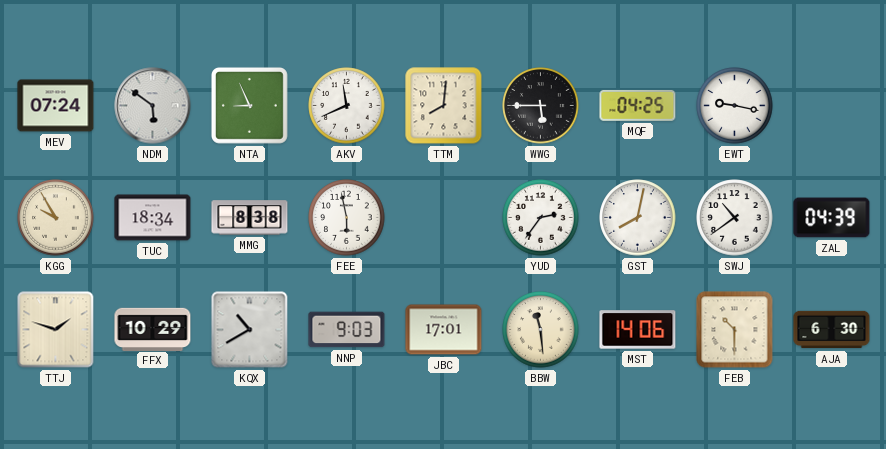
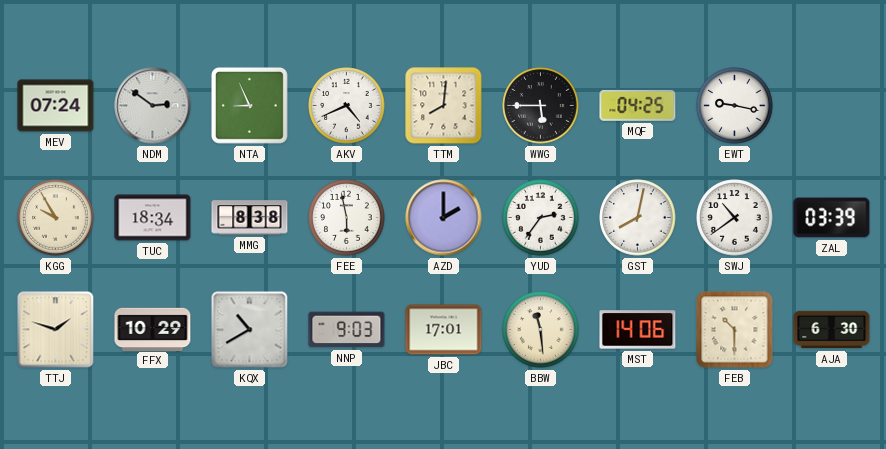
NDM: 5:51 -> 2:51 (153, 106)
AKV: 11:41 -> 4:41 (347, 106)
AZD: none -> 2:00 (444, 218)
ZAL: 04:39 -> 03:39 (832, 218)
